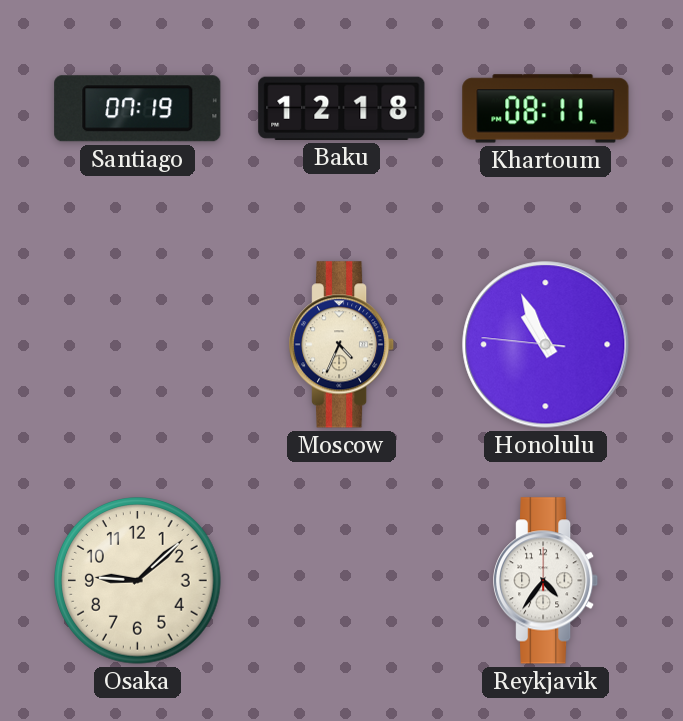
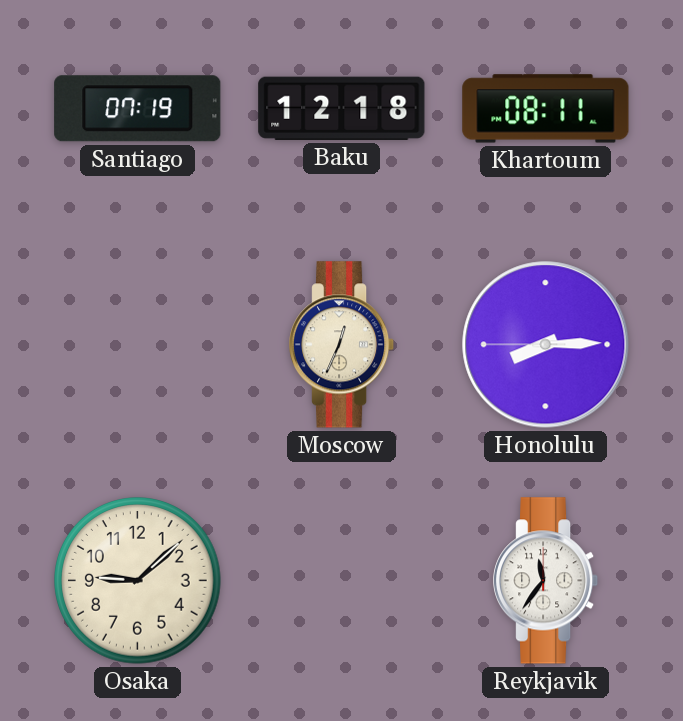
Moscow: 4:34 -> 12:34 (343, 345)
Honolulu: 10:55 -> 8:14 (546, 345)
Reykjavik: 4:36 -> 11:36 (547, 581)
